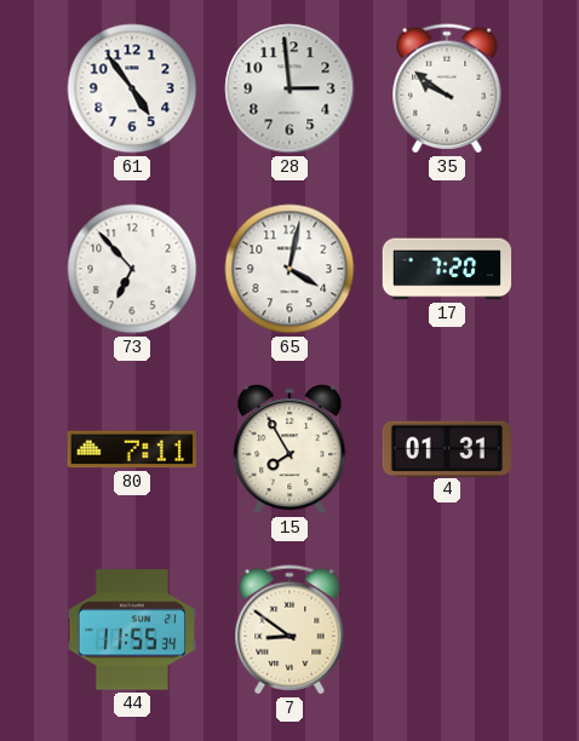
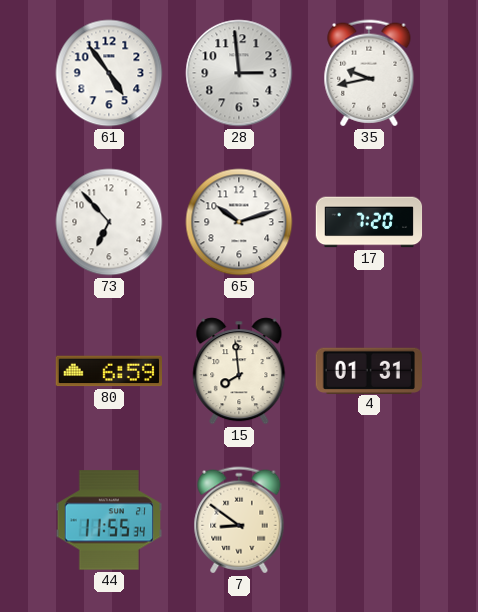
35: 9:51 -> 9:43 (369, 73)
65: 4:02 -> 10:12 (239, 222)
80: 7:11 -> 6:59 (108, 371)
15: 7:55 -> 7:59 (239, 371)
